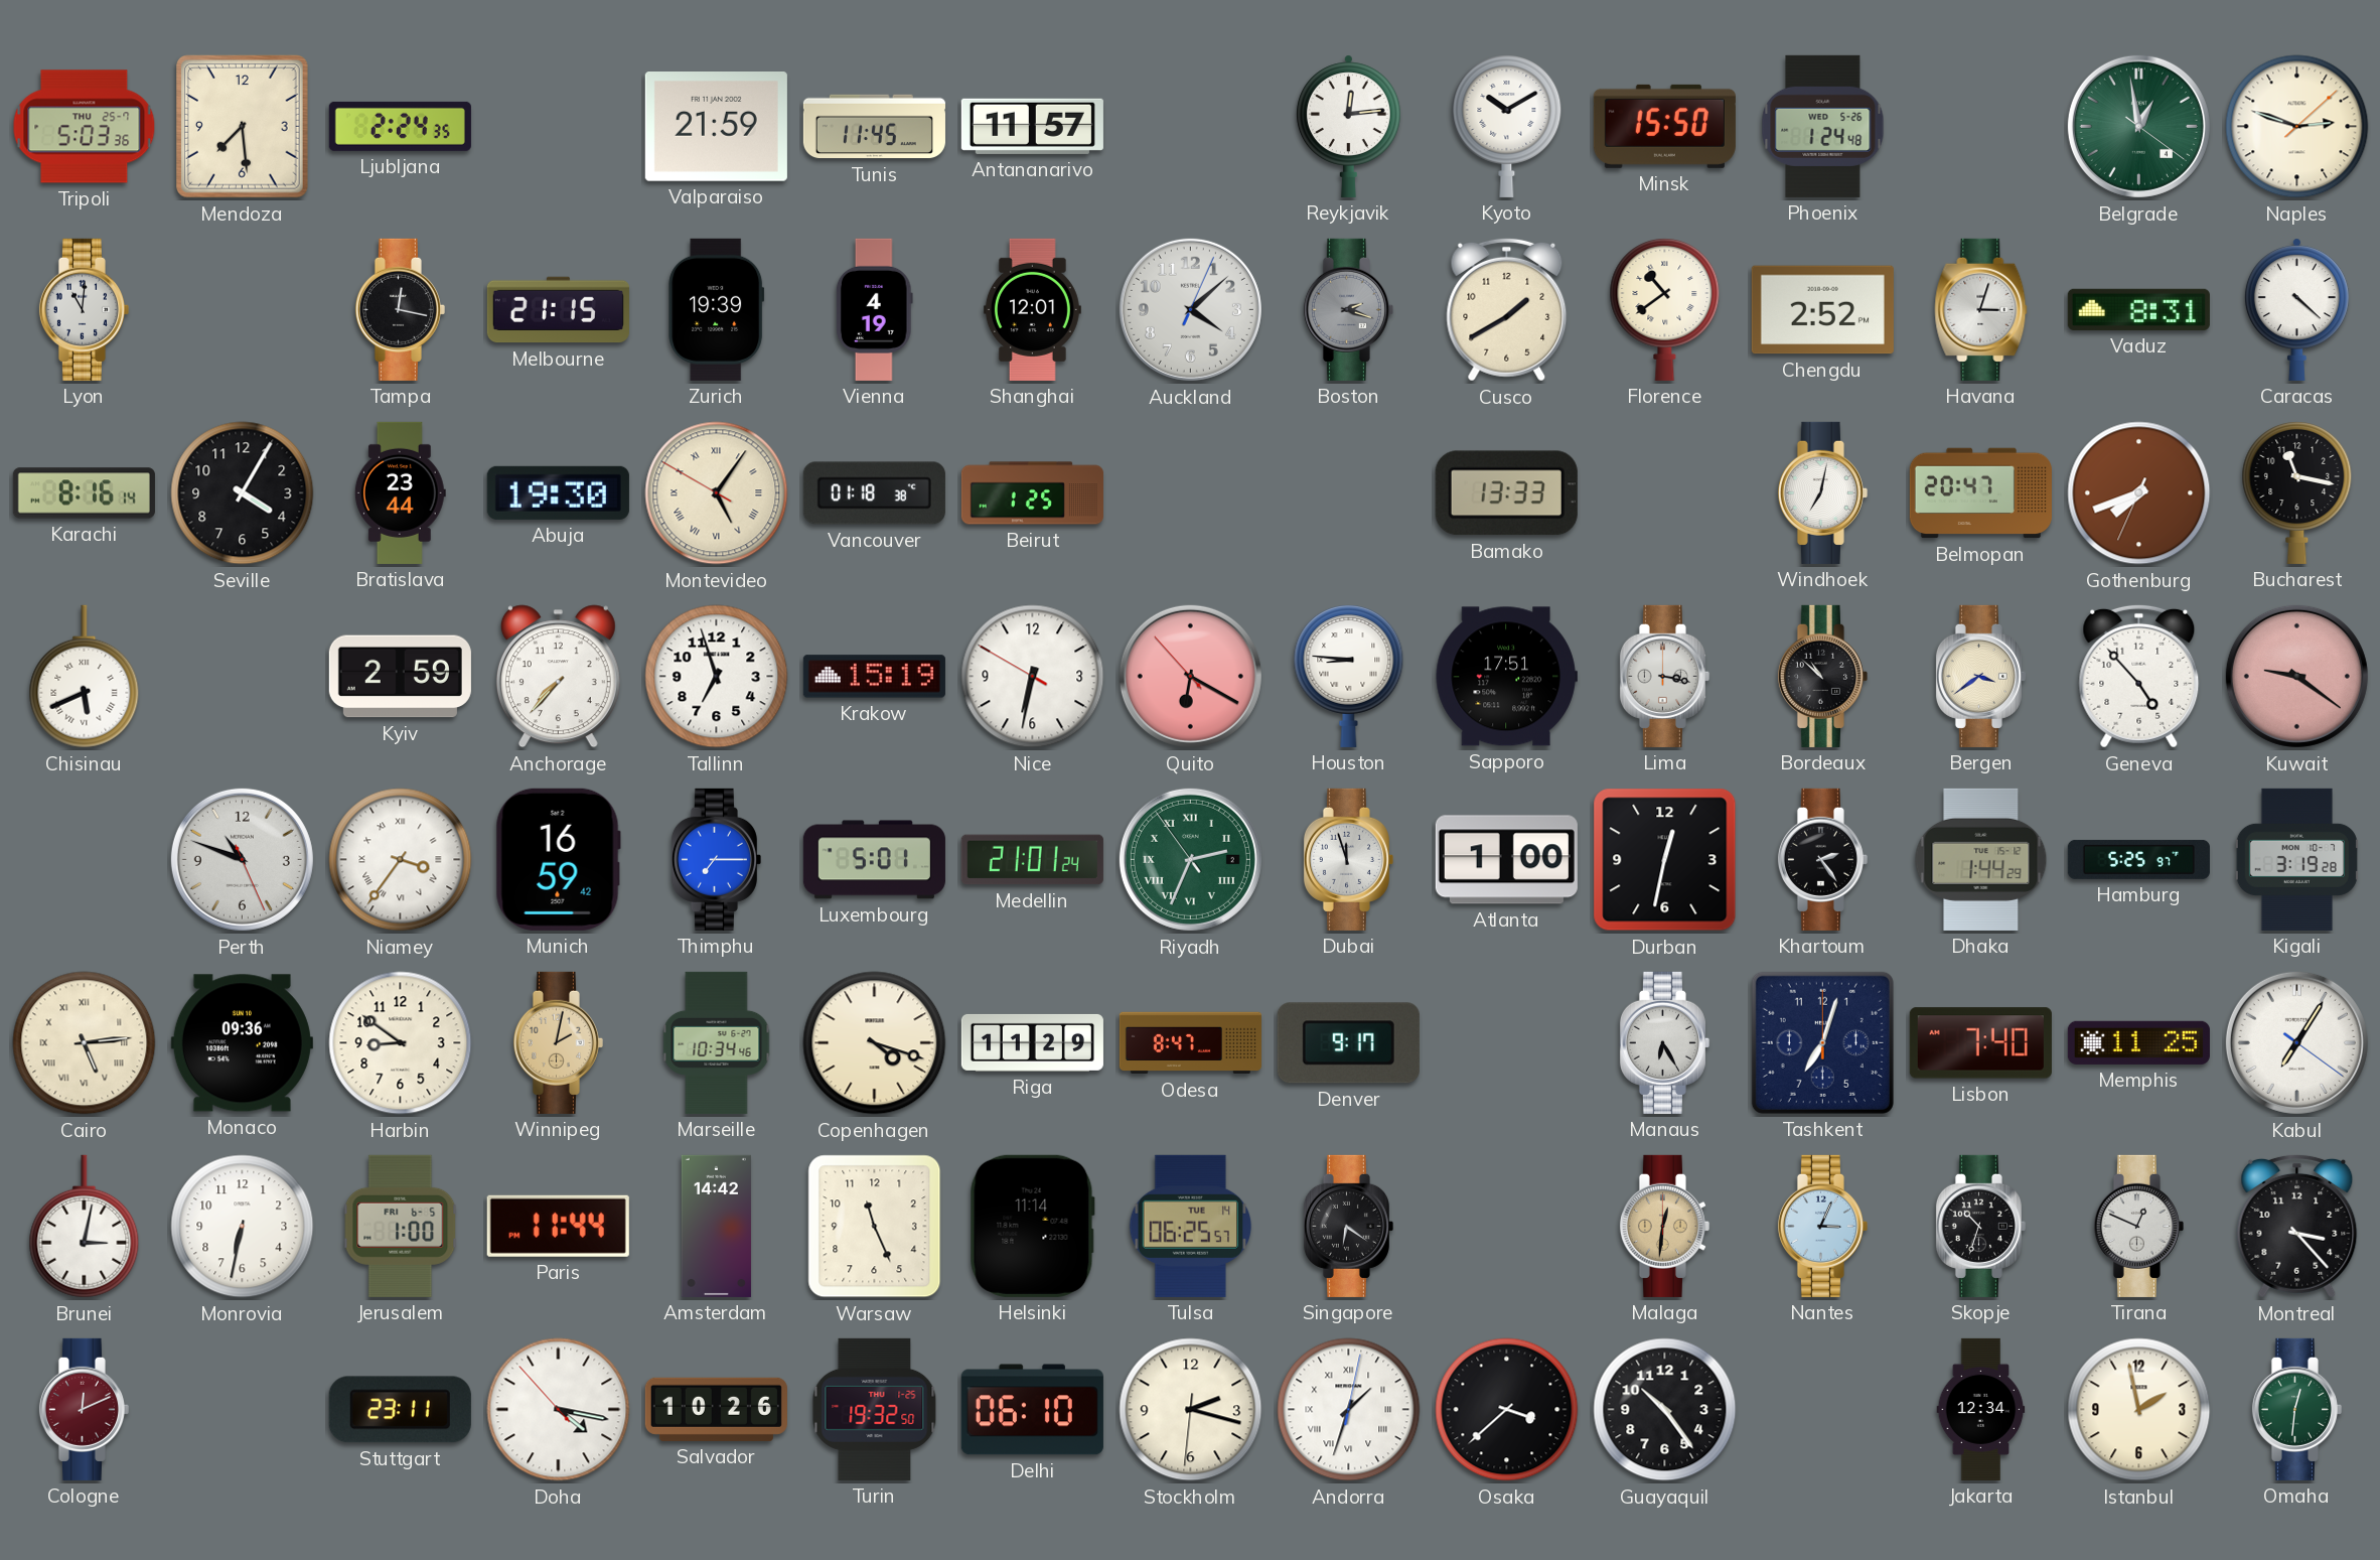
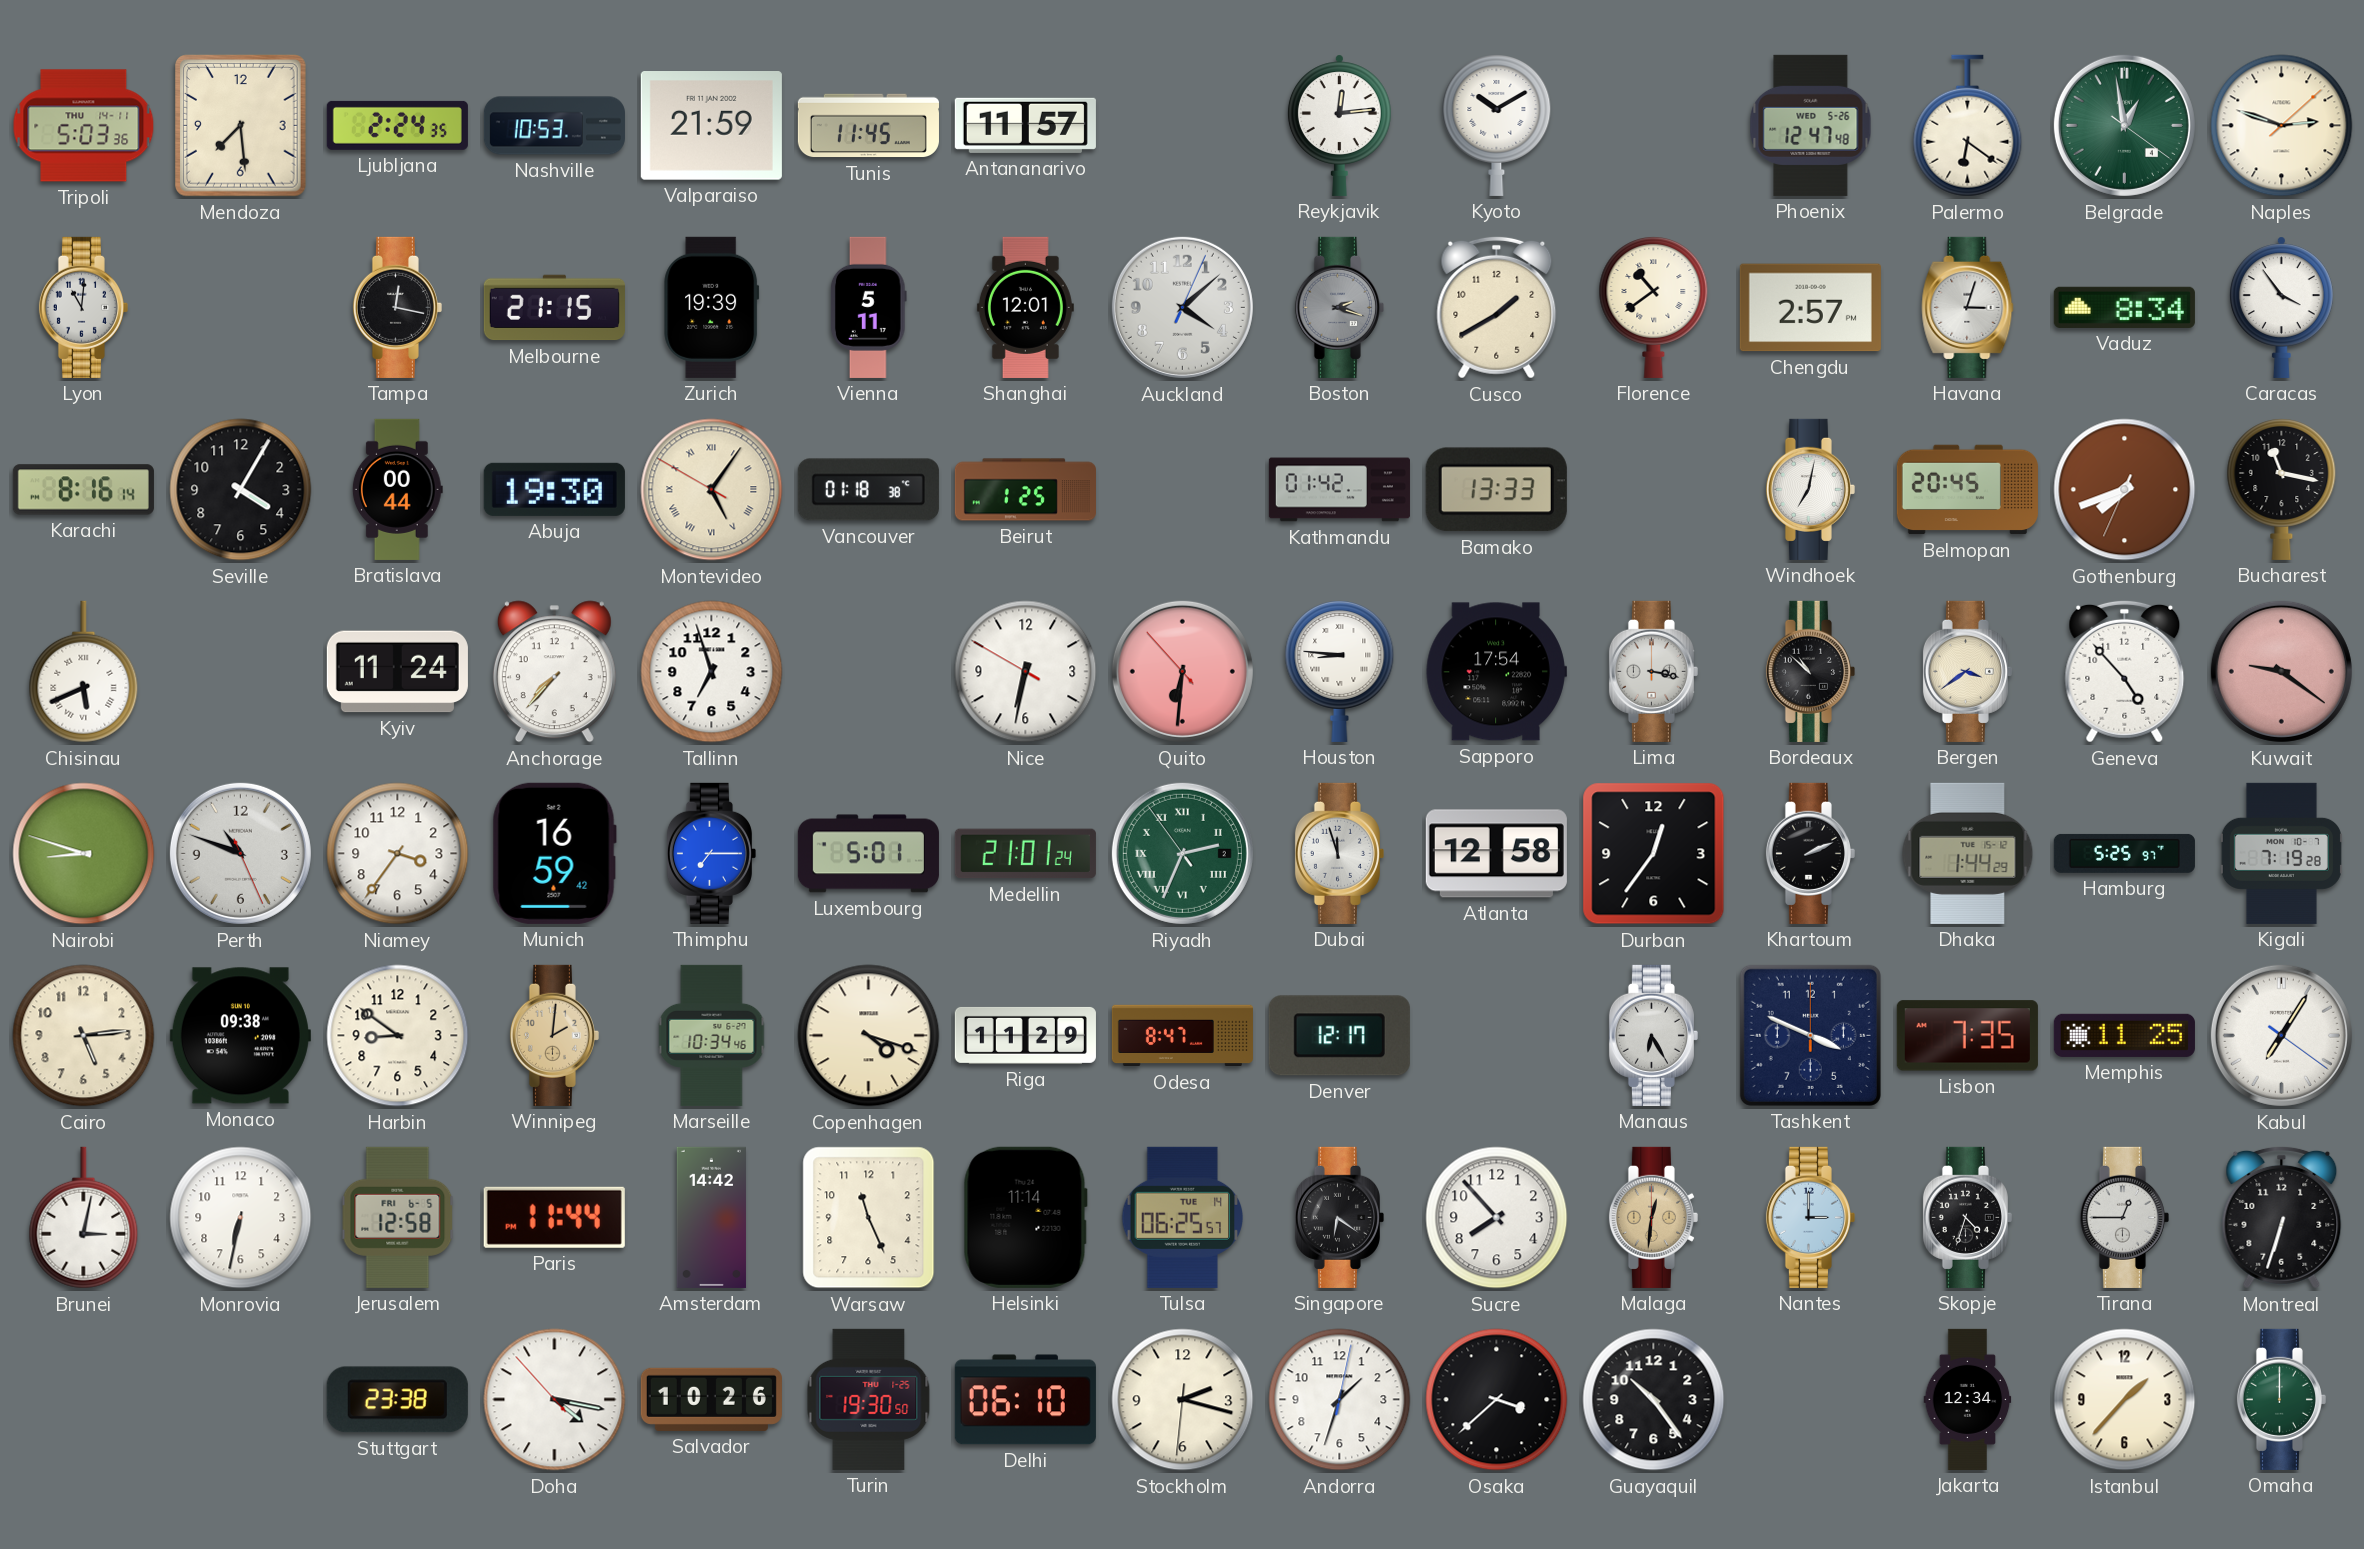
Tripoli date: THU 25-7 -> THU 14-11 (84, 126)
Nashville: none -> 10:53 (554, 126)
Minsk: 15:50 -> none (1664, 126)
Phoenix: 1:24 -> 12:47 (1811, 125)
Palermo: none -> 6:21 (1968, 126)
Vienna: 4:19 -> 5:11 (868, 307)
Chengdu: 2:52 -> 2:57 (1810, 308)
Vaduz: 8:31 -> 8:34 (2124, 307)
Caracas: 4:22 -> 3:54 (2281, 307)
Bratislava: 23:44 -> 00:44 (397, 489)
Kathmandu: none -> 01:42 (1339, 490)
Belmopan: 20:47 -> 20:45 (1967, 490)
Kyiv: 2:59 -> 11:24 (397, 672)
Krakow: 15:19 -> none (874, 677)
Quito: 6:19 -> 6:30 (1182, 671)
Sapporo: 17:51 -> 17:54 (1496, 672)
Nairobi: none -> 8:48 (84, 854)
Niamey numerals: Roman -> Arabic (398, 854)
Atlanta: 1:00 -> 12:58 (1496, 854)
Durban: 12:32 -> 12:36 (1654, 854)
Khartoum: 2:24 -> 2:11 (1810, 853)
Kigali: 3:19 -> 7:19 (2281, 853)
Cairo numerals: Roman -> Arabic (84, 1036)
Monaco: 09:36 -> 09:38 (240, 1036)
Winnipeg: 2:02 -> 2:01 (554, 1035)
Denver: 9:17 -> 12:17 (1339, 1036)
Tashkent: 7:03 -> 3:49 (1810, 1035)
Lisbon: 7:40 -> 7:35 (1967, 1036)
Jerusalem: 1:00 -> 12:58 (398, 1217)
Sucre: none -> 7:53 (1497, 1218)
Nantes: 3:04 -> 3:00 (1810, 1217)
Skopje: 10:33 -> 4:33 (1967, 1217)
Tirana: 12:49 -> 12:45 (2124, 1217)
Montreal: 3:23 -> 6:33 (2282, 1217)
Cologne: 12:11 -> none (84, 1409)
Stuttgart: 23:11 -> 23:38 (397, 1400)
Turin: 19:32 -> 19:30 (869, 1399)
Andorra numerals: Roman -> Arabic (1340, 1400)
Istanbul: 1:58 -> 1:37 (2125, 1400)
Omaha: 12:31 -> 12:00 (2281, 1399)
